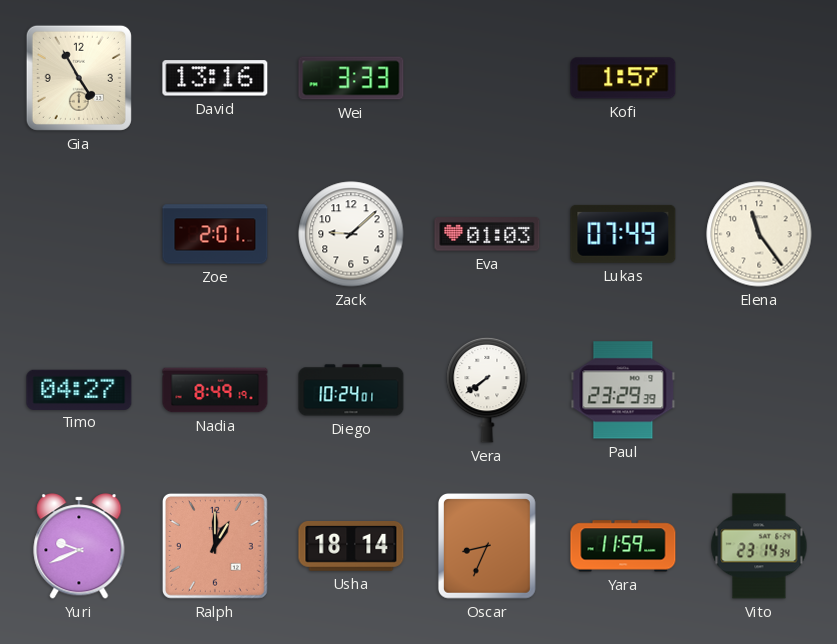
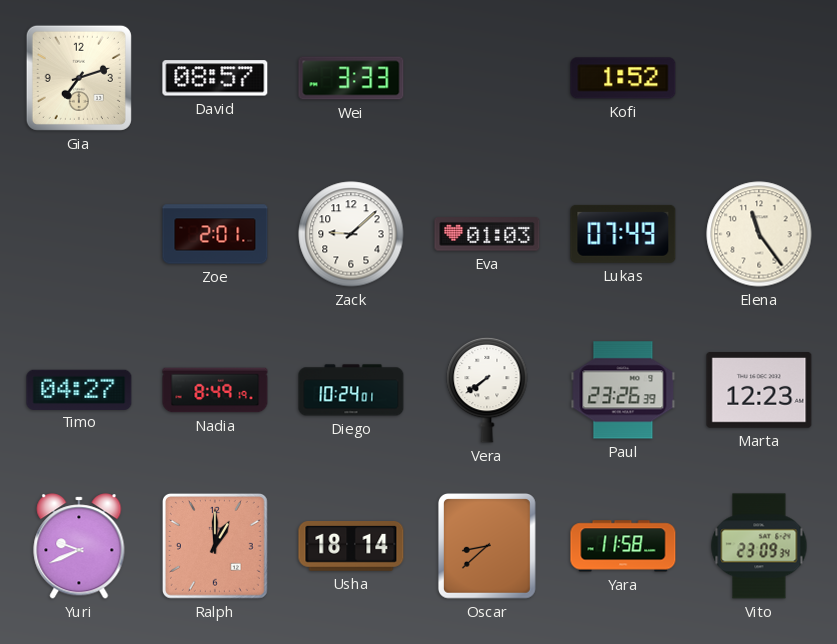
Gia: 4:55 -> 7:12 (79, 78)
David: 13:16 -> 08:57 (215, 78)
Kofi: 1:57 -> 1:52 (623, 78)
Paul: 23:29 -> 23:26 (623, 390)
Marta: none -> 12:23 (759, 390)
Oscar: 8:34 -> 8:38 (487, 547)
Yara: 11:59 -> 11:58 (623, 546)
Vito: 23:14 -> 23:09 (759, 546)
